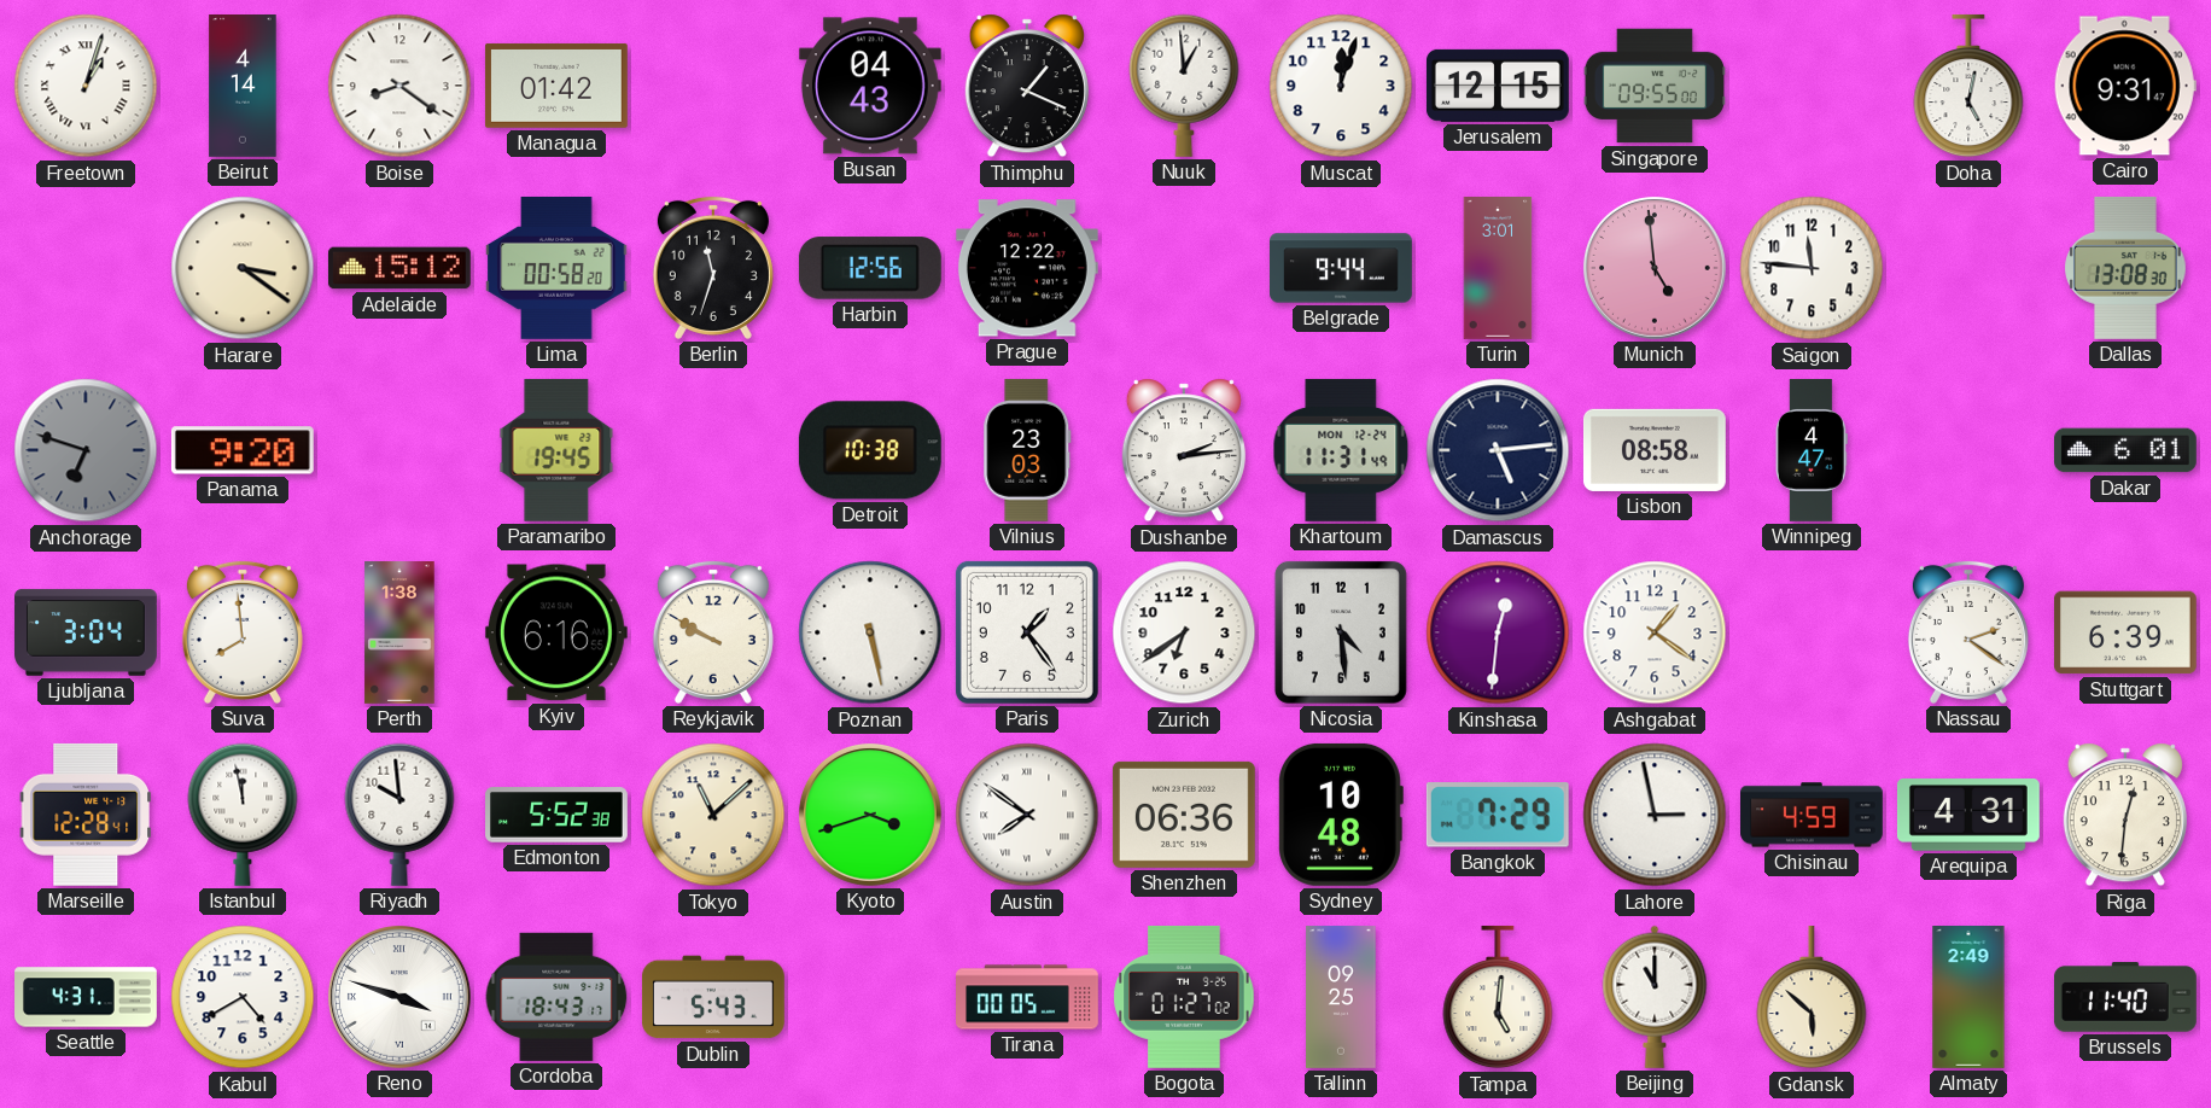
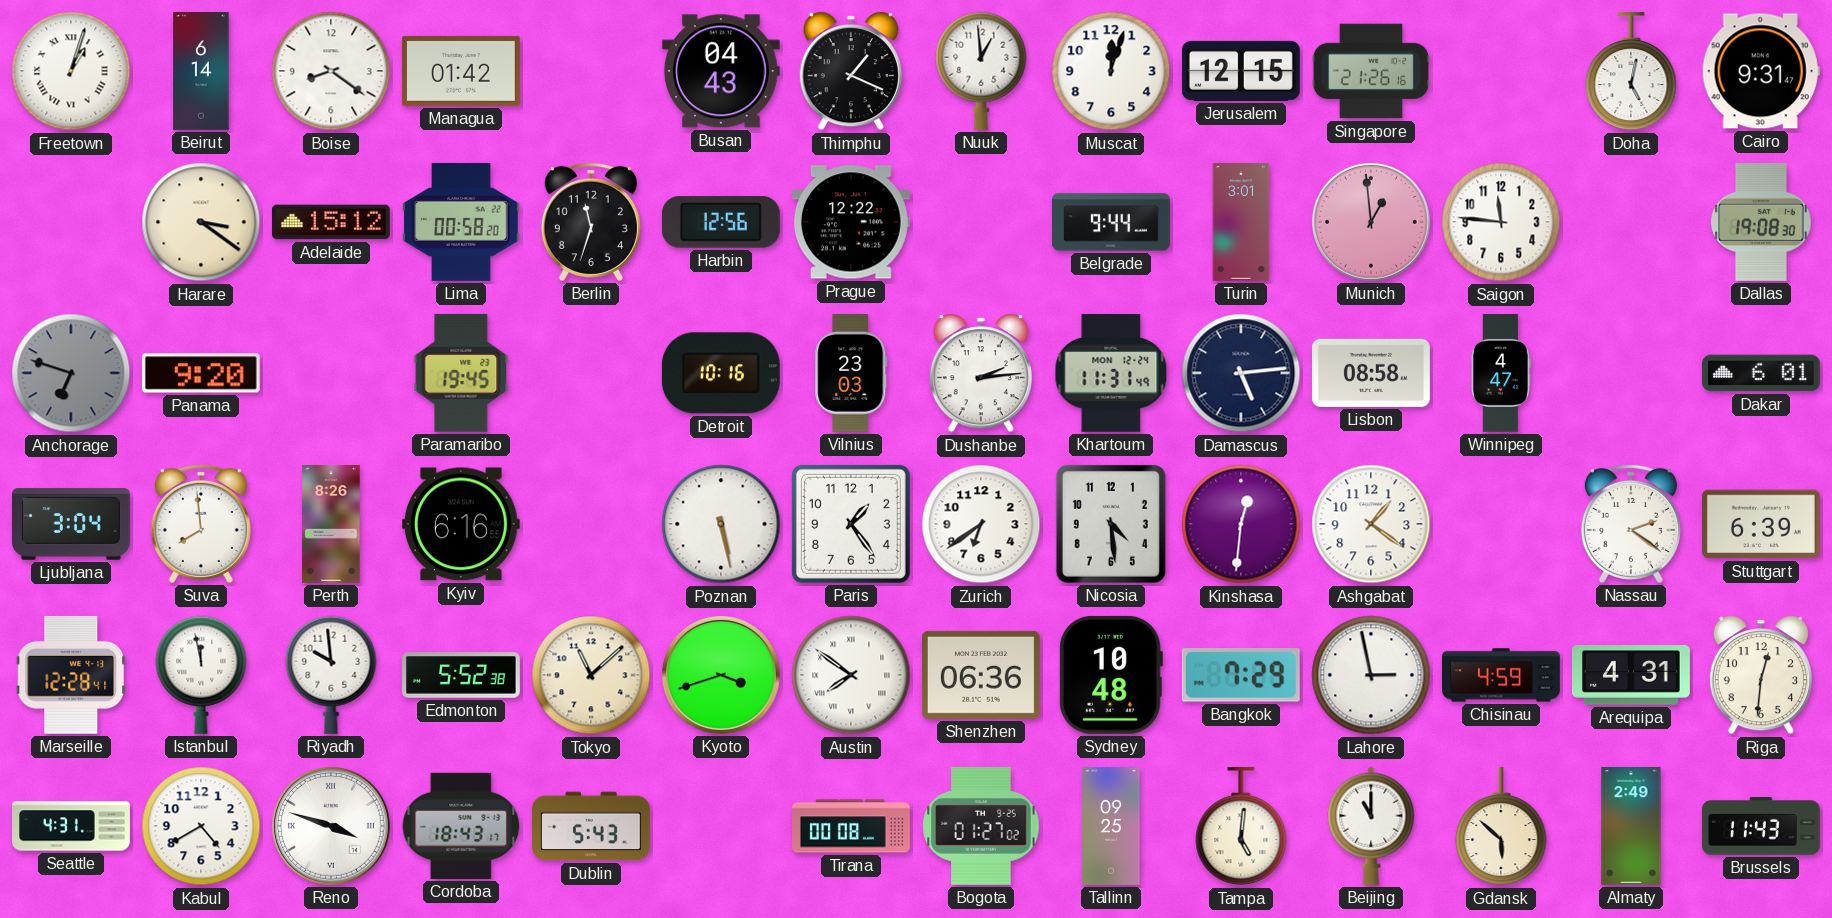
Beirut: 4:14 -> 6:14 (201, 72)
Singapore: 09:55 -> 21:26 (1370, 71)
Munich: 4:59 -> 12:59 (1371, 222)
Dallas: 13:08 -> 19:08 (1762, 222)
Detroit: 10:38 -> 10:16 (721, 373)
Perth: 1:38 -> 8:26 (331, 525)
Reykjavik: 9:50 -> none (713, 632)
Tirana: 00:05 -> 00:08 (851, 826)
Brussels: 11:40 -> 11:43 (1761, 826)
